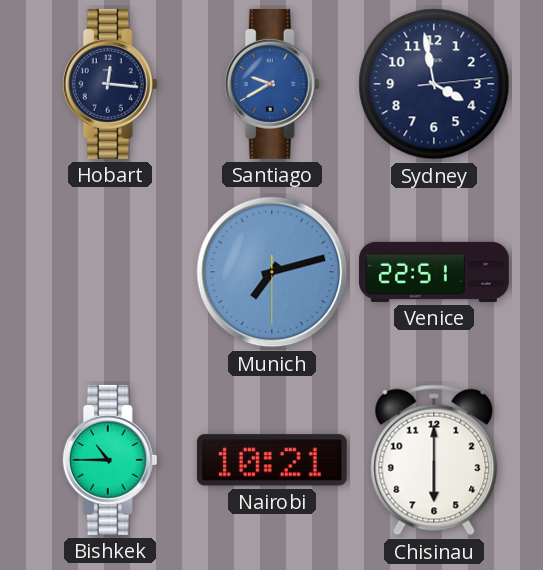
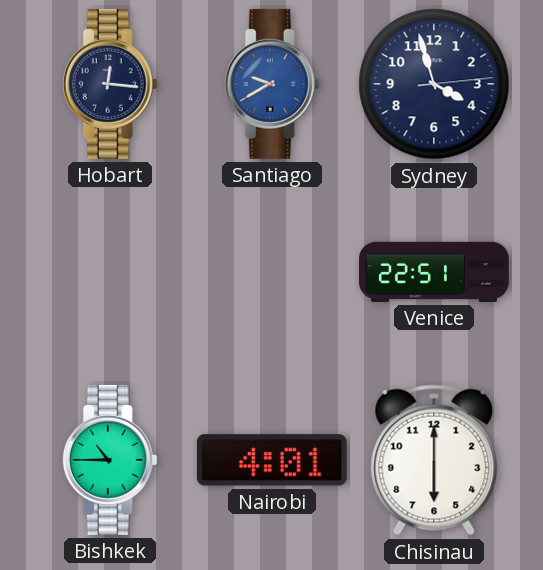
Sydney: 3:58 -> 3:57 (434, 84)
Munich: 7:12 -> none (272, 272)
Nairobi: 10:21 -> 4:01 (272, 460)
